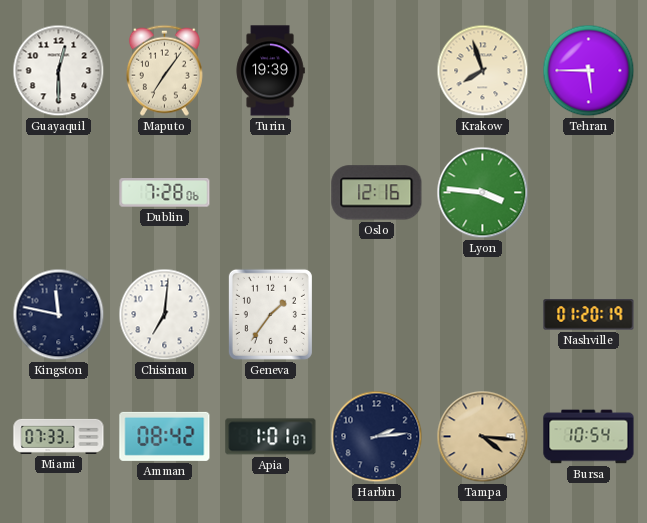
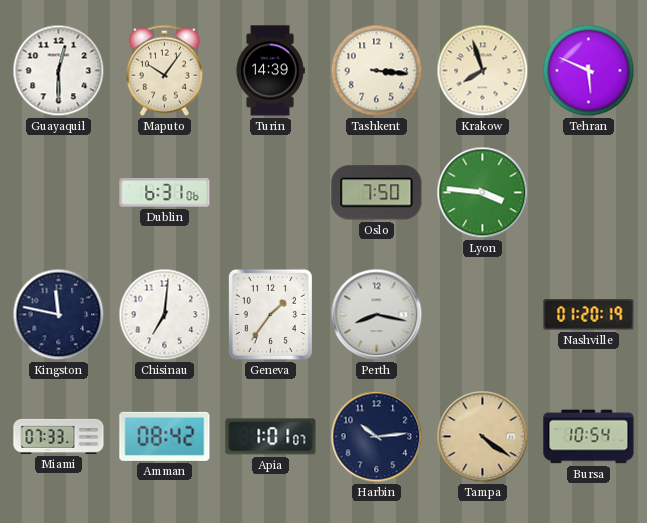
Maputo: 7:06 -> 10:06 (164, 70)
Turin: 19:39 -> 14:39 (270, 71)
Tashkent: none -> 3:16 (377, 71)
Tehran: 5:45 -> 5:49 (589, 71)
Dublin: 7:28 -> 6:31 (165, 193)
Oslo: 12:16 -> 7:50 (377, 193)
Perth: none -> 8:17 (377, 315)
Harbin: 2:14 -> 10:14 (377, 437)
Tampa: 4:16 -> 4:21 (483, 437)
